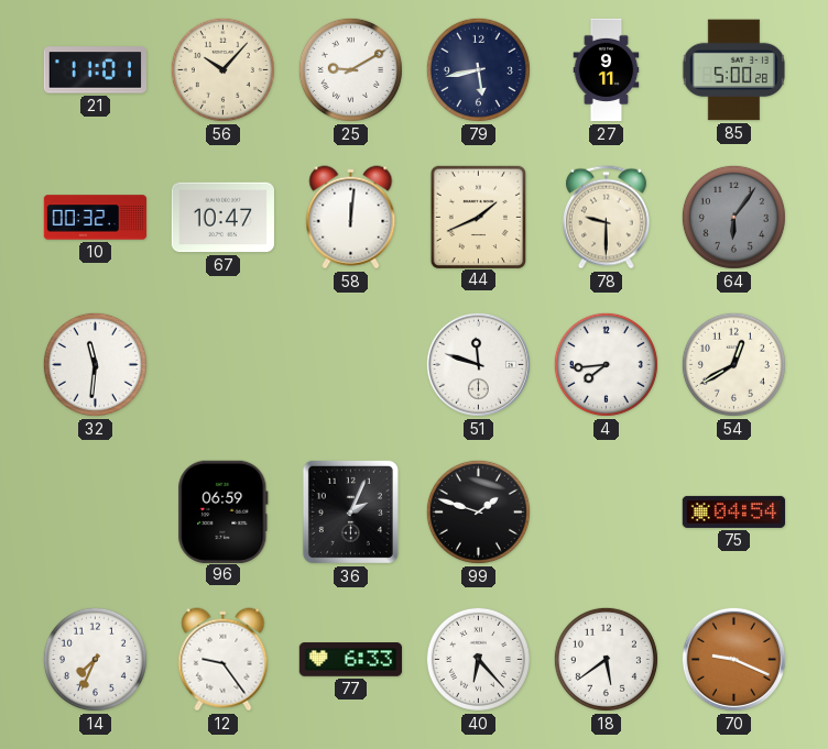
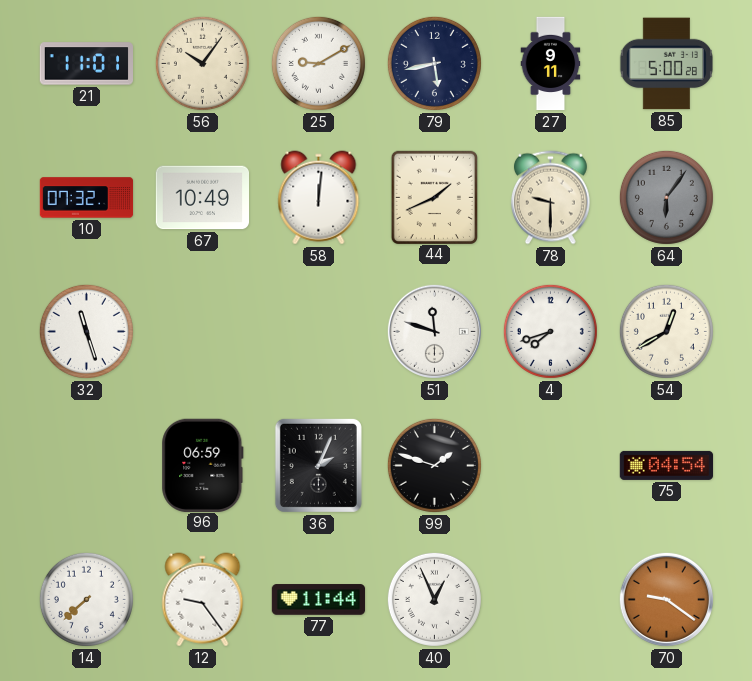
56: 10:07 -> 10:06 (202, 63)
10: 00:32 -> 07:32 (87, 198)
67: 10:47 -> 10:49 (203, 198)
32: 11:31 -> 11:27 (86, 331)
4: 7:44 -> 7:42 (550, 331)
14: 7:34 -> 7:38 (86, 599)
77: 6:33 -> 11:44 (319, 600)
40: 6:23 -> 12:56 (434, 599)
18: 5:39 -> none (606, 659)
70: 9:19 -> 9:21 (666, 599)
